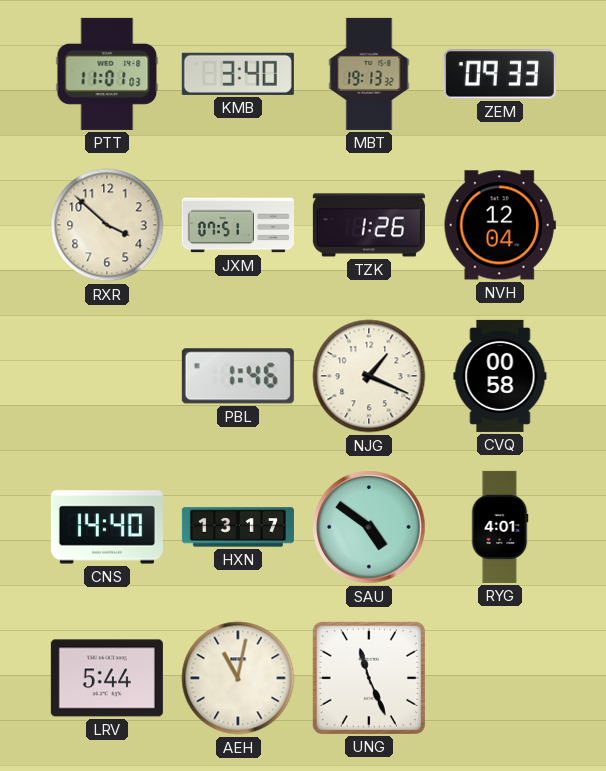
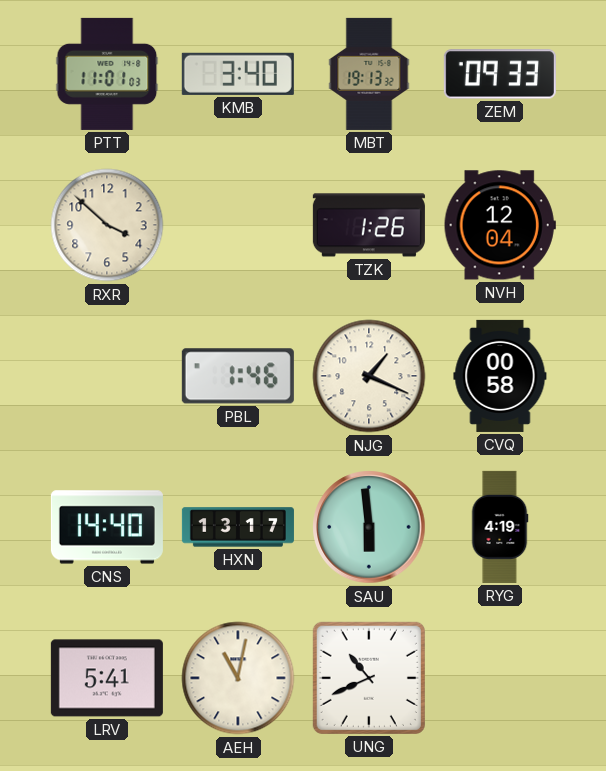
JXM: 07:51 -> none (238, 225)
SAU: 4:51 -> 5:59 (369, 527)
RYG: 4:01 -> 4:19 (500, 527)
LRV: 5:44 -> 5:41 (107, 678)
UNG: 11:26 -> 10:41 (369, 678)
